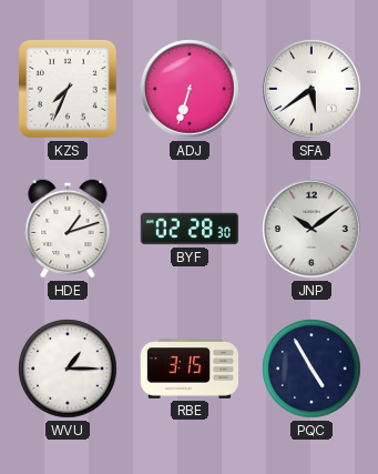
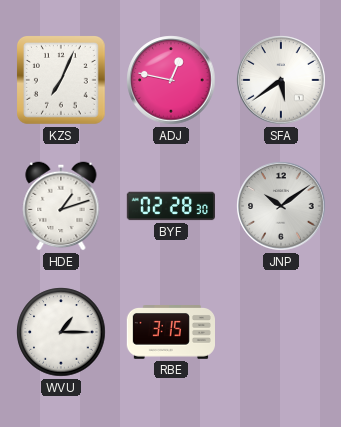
KZS: 7:34 -> 7:04 (62, 81)
ADJ: 6:33 -> 12:47 (171, 80)
PQC: 4:55 -> none (311, 369)
